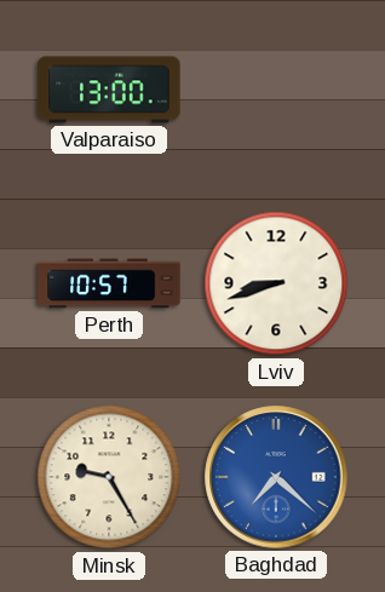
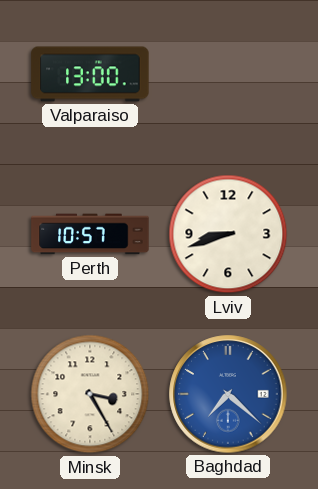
Minsk: 9:25 -> 3:25 (90, 394)
